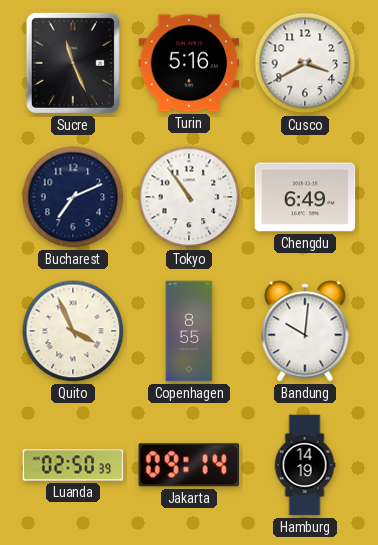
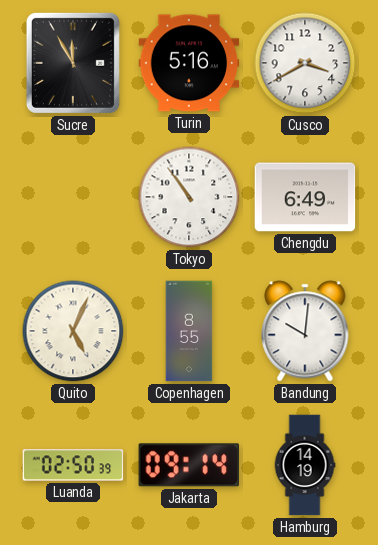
Sucre: 11:26 -> 11:55 (73, 63)
Bucharest: 7:11 -> none (73, 197)
Quito: 3:56 -> 5:04 (73, 331)
